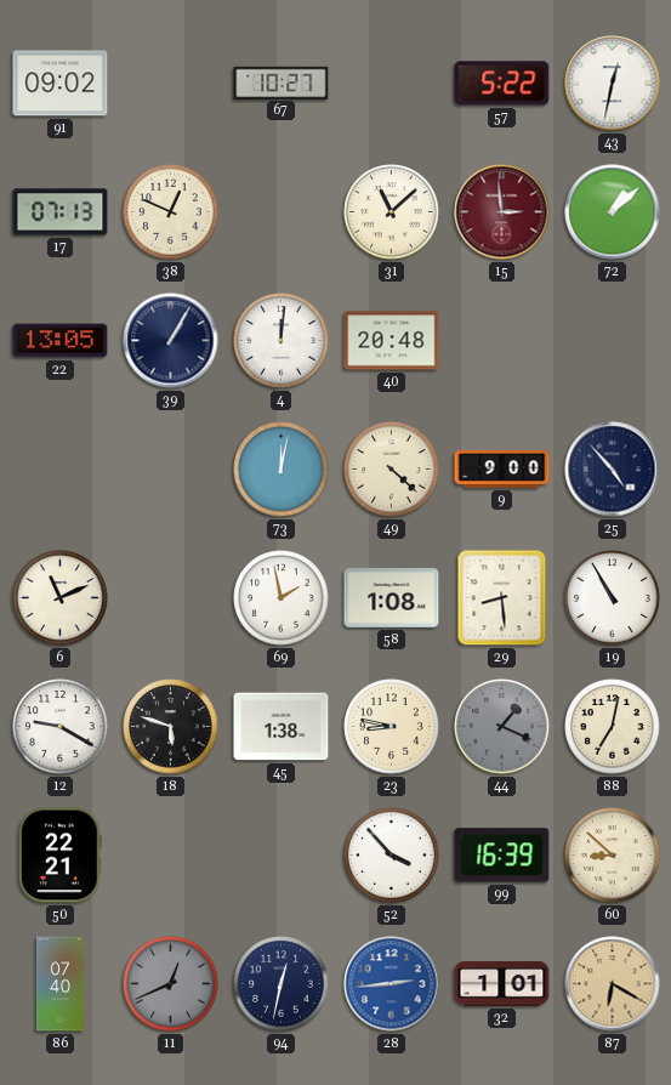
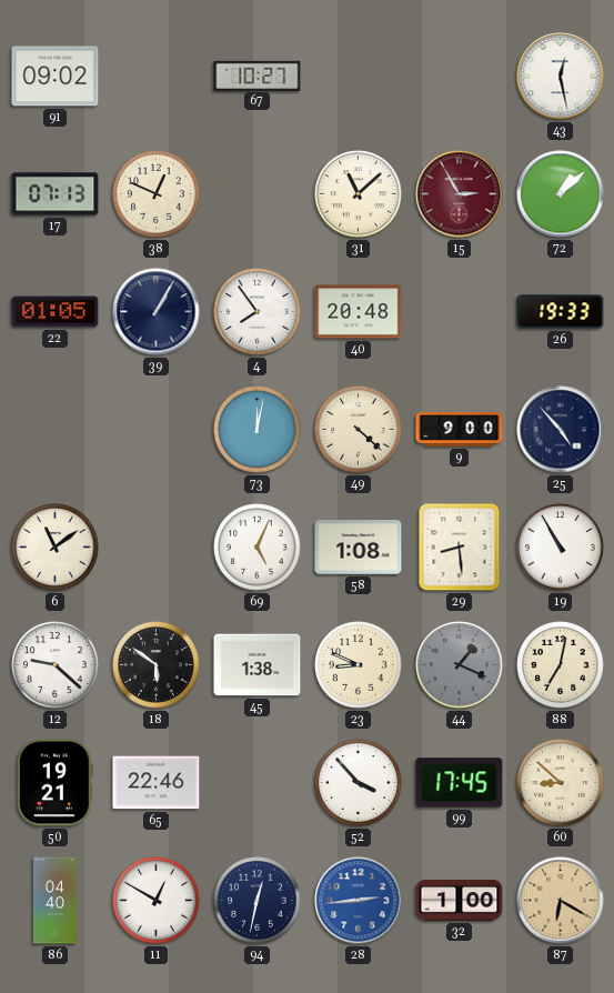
57: 5:22 -> none (502, 84)
43: 12:32 -> 12:28 (561, 77)
15: 2:59 -> 2:55 (460, 194)
22: 13:05 -> 01:05 (56, 312)
4: 12:01 -> 7:54 (258, 312)
26: none -> 19:33 (561, 312)
6: 11:11 -> 11:09 (56, 548)
69: 1:58 -> 5:04 (258, 548)
12: 9:20 -> 9:22 (56, 665)
18: 5:48 -> 5:51 (157, 665)
23: 8:47 -> 8:49 (359, 665)
50: 22:21 -> 19:21 (54, 783)
65: none -> 22:46 (157, 783)
99: 16:39 -> 17:45 (460, 783)
86: 07:40 -> 04:40 (54, 901)
11: 12:41 -> 12:50 (157, 901)
11 dial: grey -> white (157, 901)
32: 1:01 -> 1:00 (460, 900)
